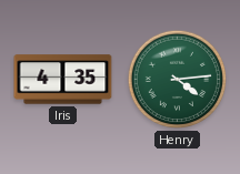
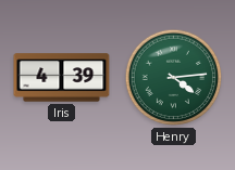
Iris: 4:35 -> 4:39 (62, 78)
